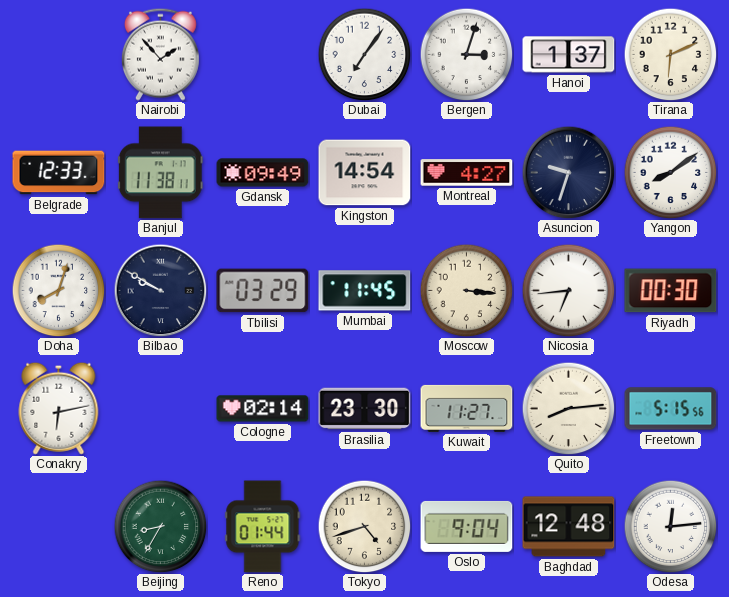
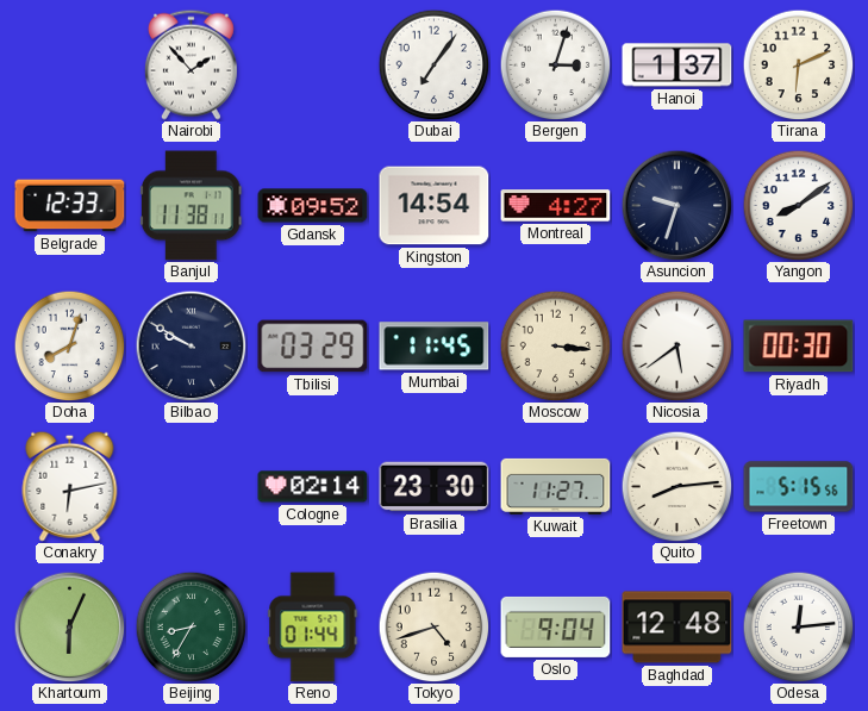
Gdansk: 09:49 -> 09:52 (313, 206)
Nicosia: 6:44 -> 5:39 (676, 345)
Khartoum: none -> 6:04 (69, 626)
